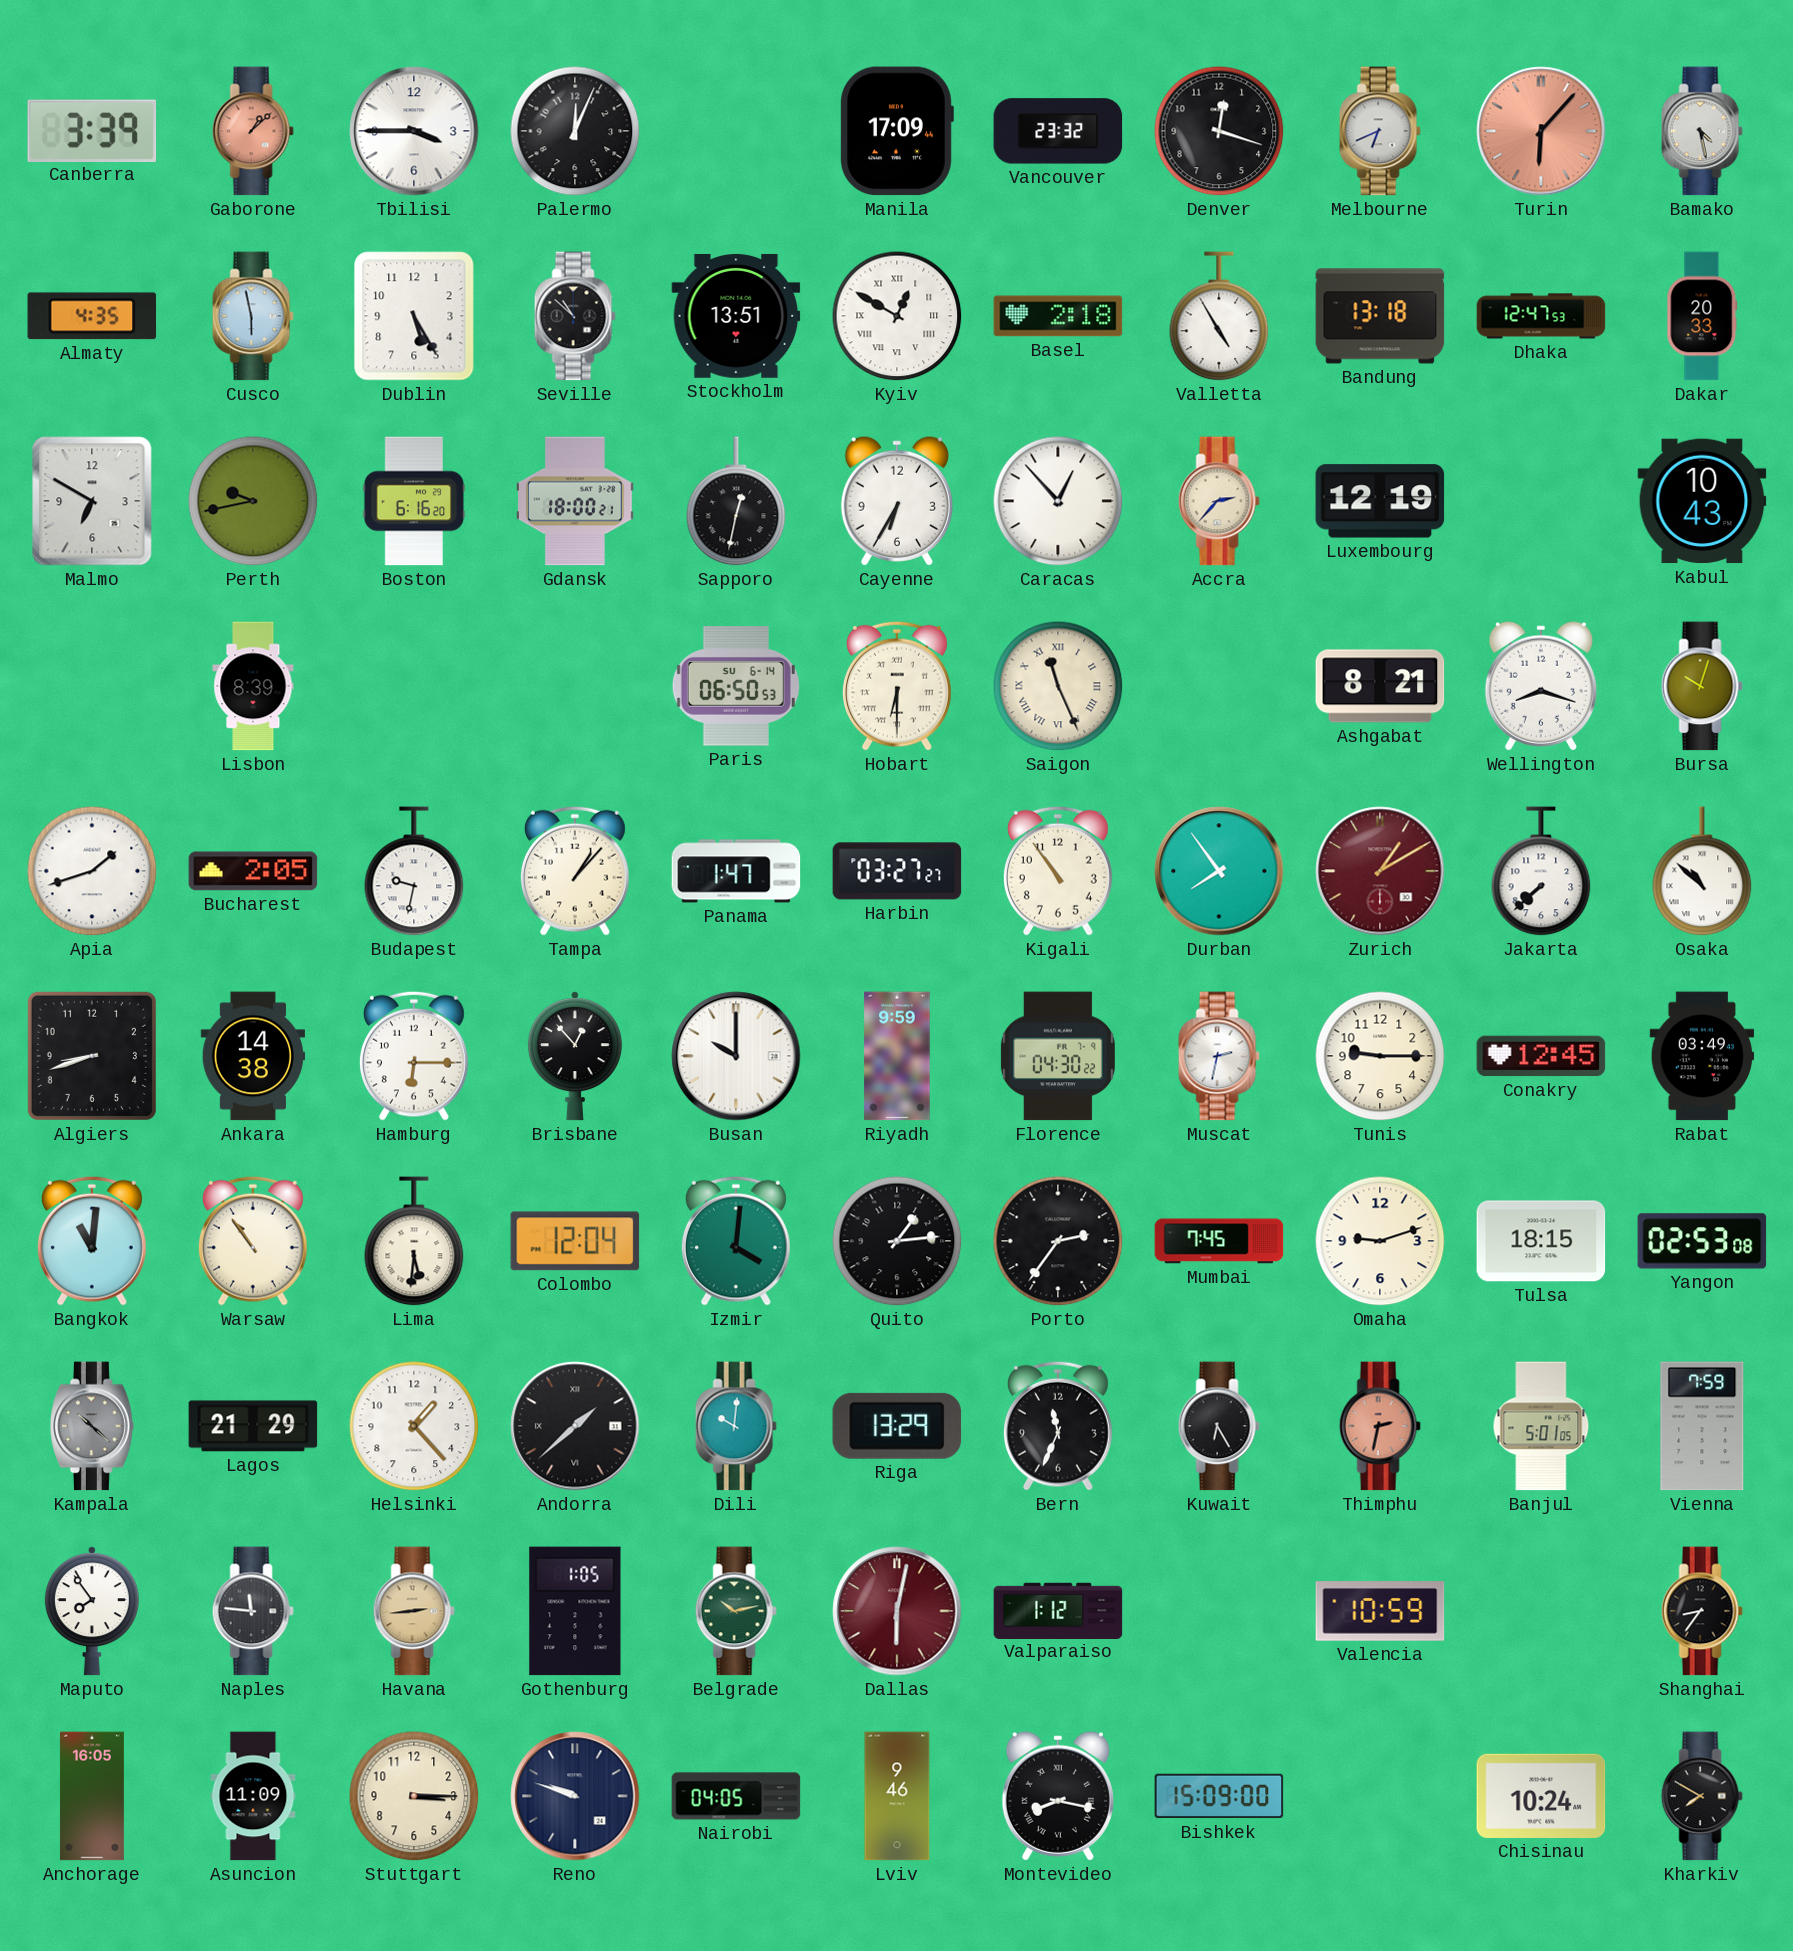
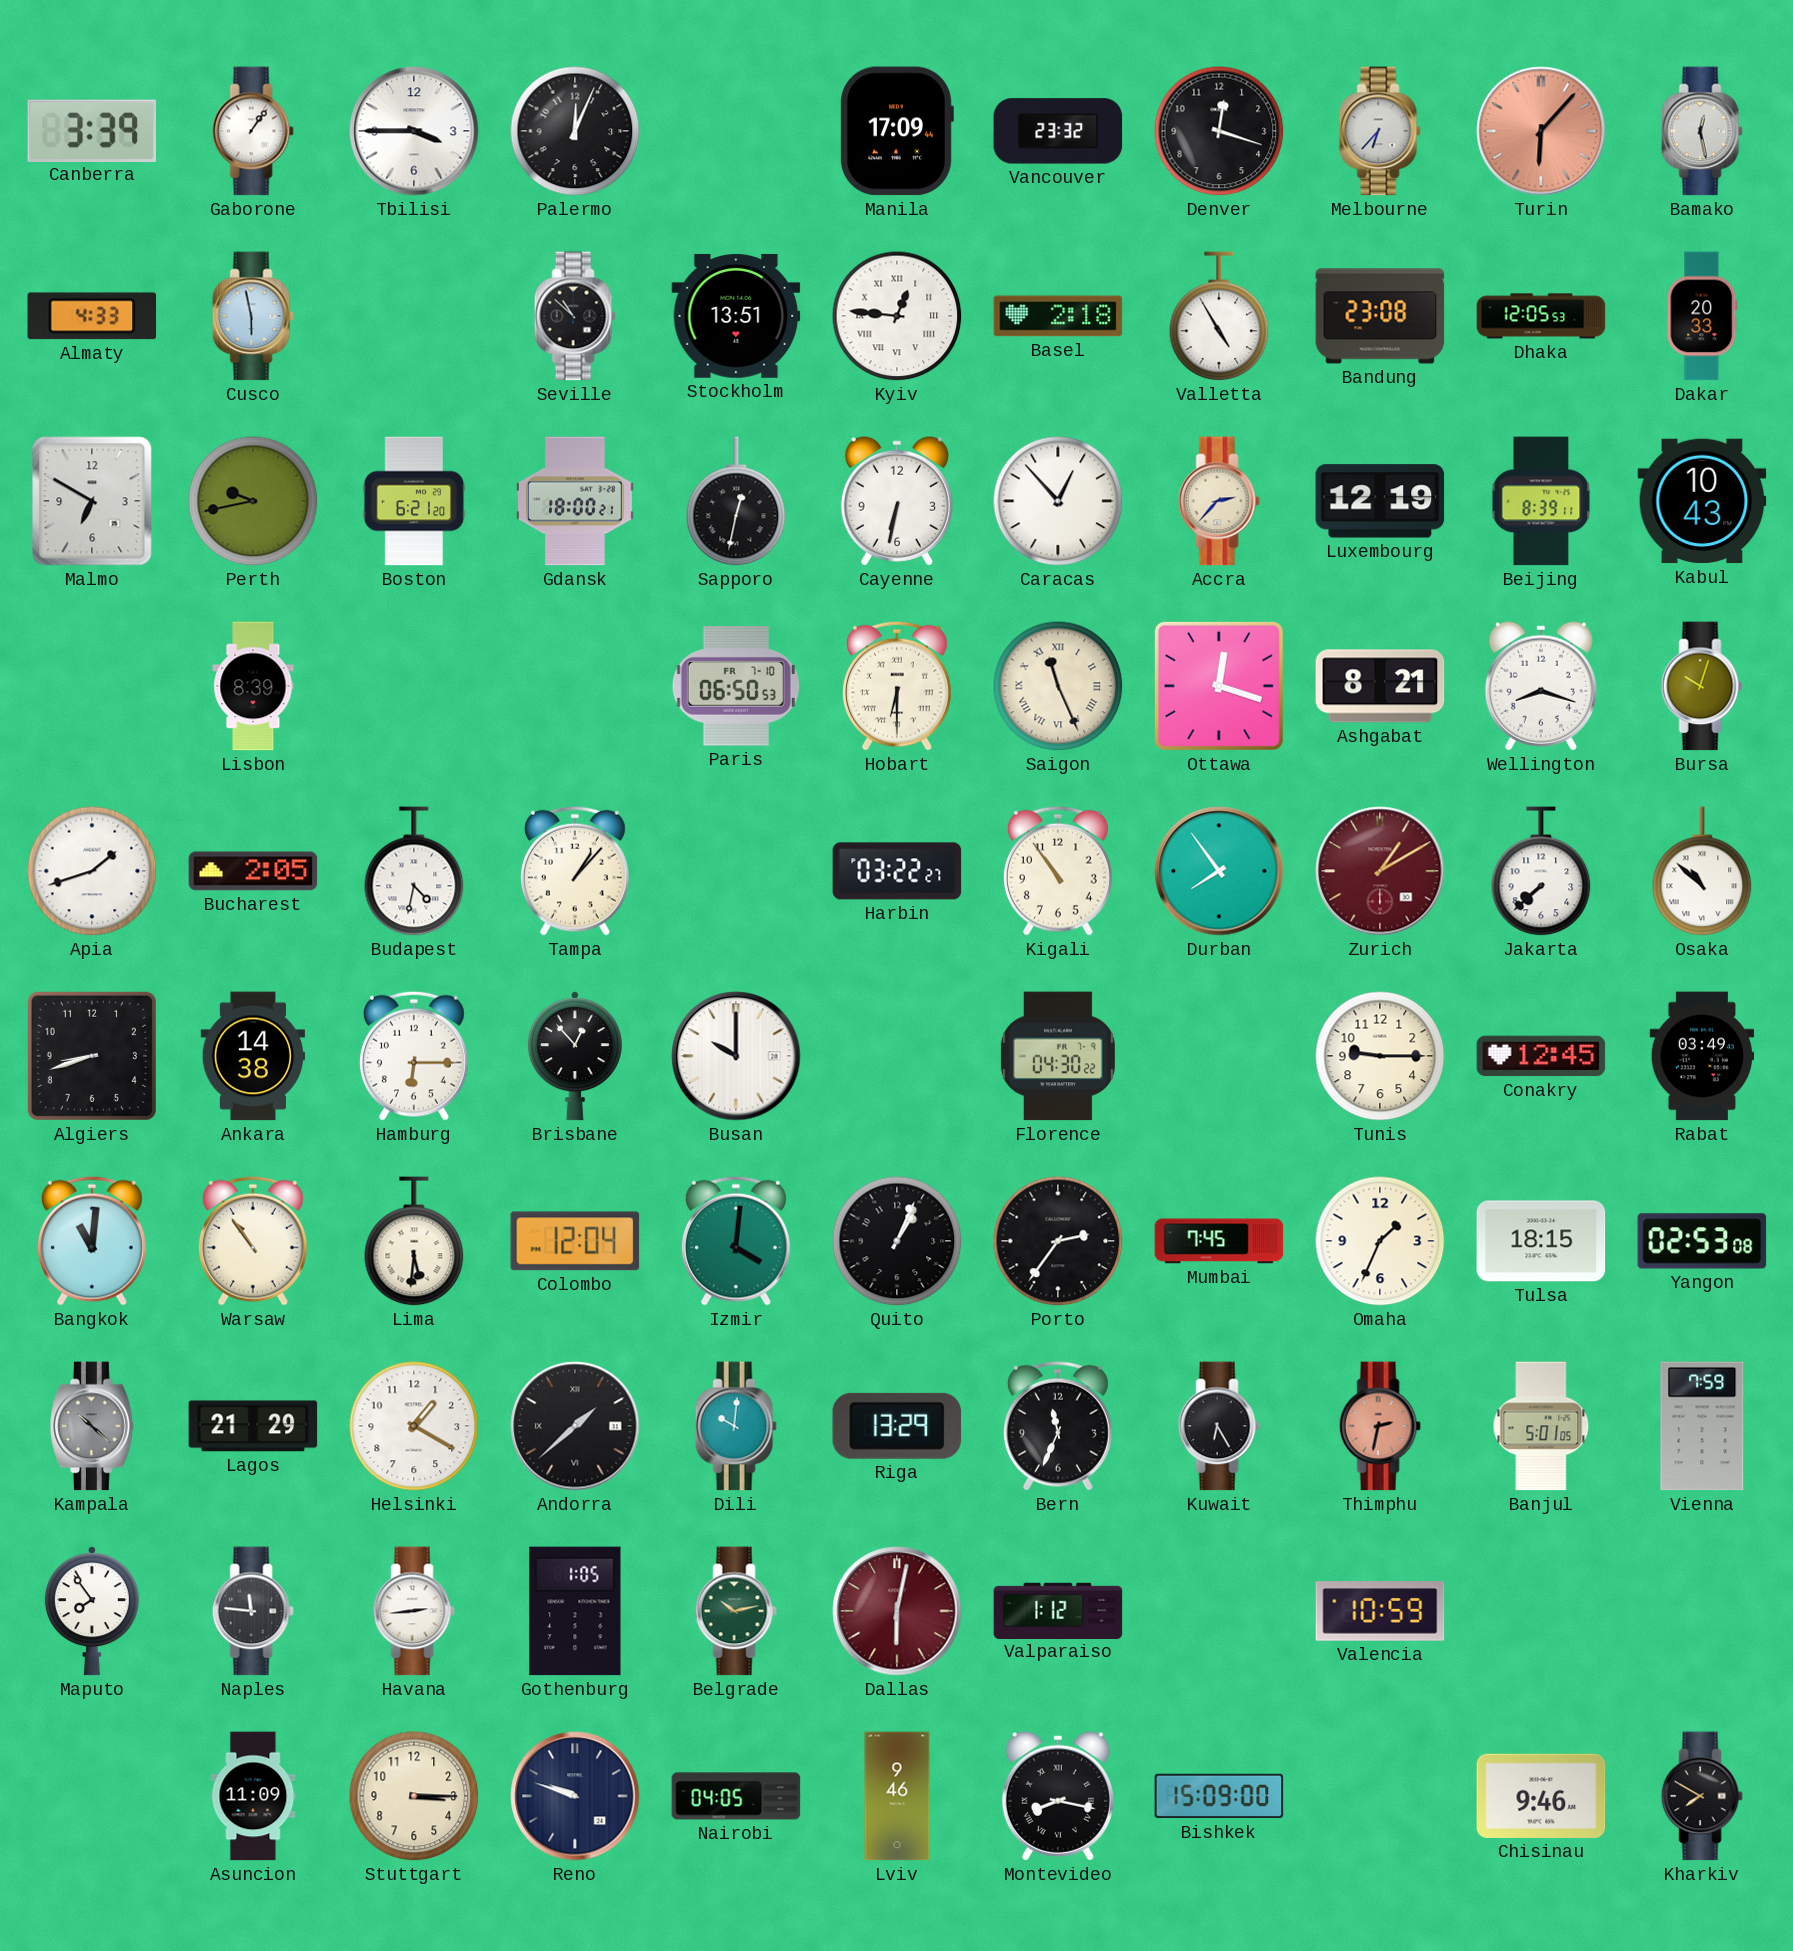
Gaborone: 1:08 -> 1:06 (253, 131)
Gaborone dial: salmon -> white (253, 131)
Melbourne: 6:41 -> 6:37 (1380, 131)
Bamako: 4:28 -> 12:28 (1702, 131)
Almaty: 4:35 -> 4:33 (92, 316)
Dublin: 5:25 -> none (414, 316)
Kyiv: 12:50 -> 12:46 (897, 316)
Bandung: 13:18 -> 23:08 (1380, 316)
Dhaka: 12:47 -> 12:05 (1541, 316)
Boston: 6:16 -> 6:21 (414, 501)
Cayenne: 6:35 -> 6:32 (897, 501)
Beijing: none -> 8:39 (1541, 501)
Paris date: SU 6-14 -> FR 7-10 (736, 686)
Ottawa: none -> 12:18 (1219, 686)
Budapest: 9:32 -> 4:32 (414, 871)
Panama: 1:47 -> none (736, 871)
Harbin: 03:27 -> 03:22 (897, 871)
Riyadh: 9:59 -> none (897, 1056)
Muscat: 2:32 -> none (1219, 1056)
Quito: 1:14 -> 1:04 (897, 1241)
Omaha: 9:12 -> 1:34 (1380, 1241)
Helsinki: 1:23 -> 1:20 (414, 1426)
Havana dial: champagne -> white (414, 1611)
Shanghai: 8:36 -> none (1702, 1611)
Anchorage: 16:05 -> none (92, 1796)
Chisinau: 10:24 -> 9:46 (1541, 1796)
